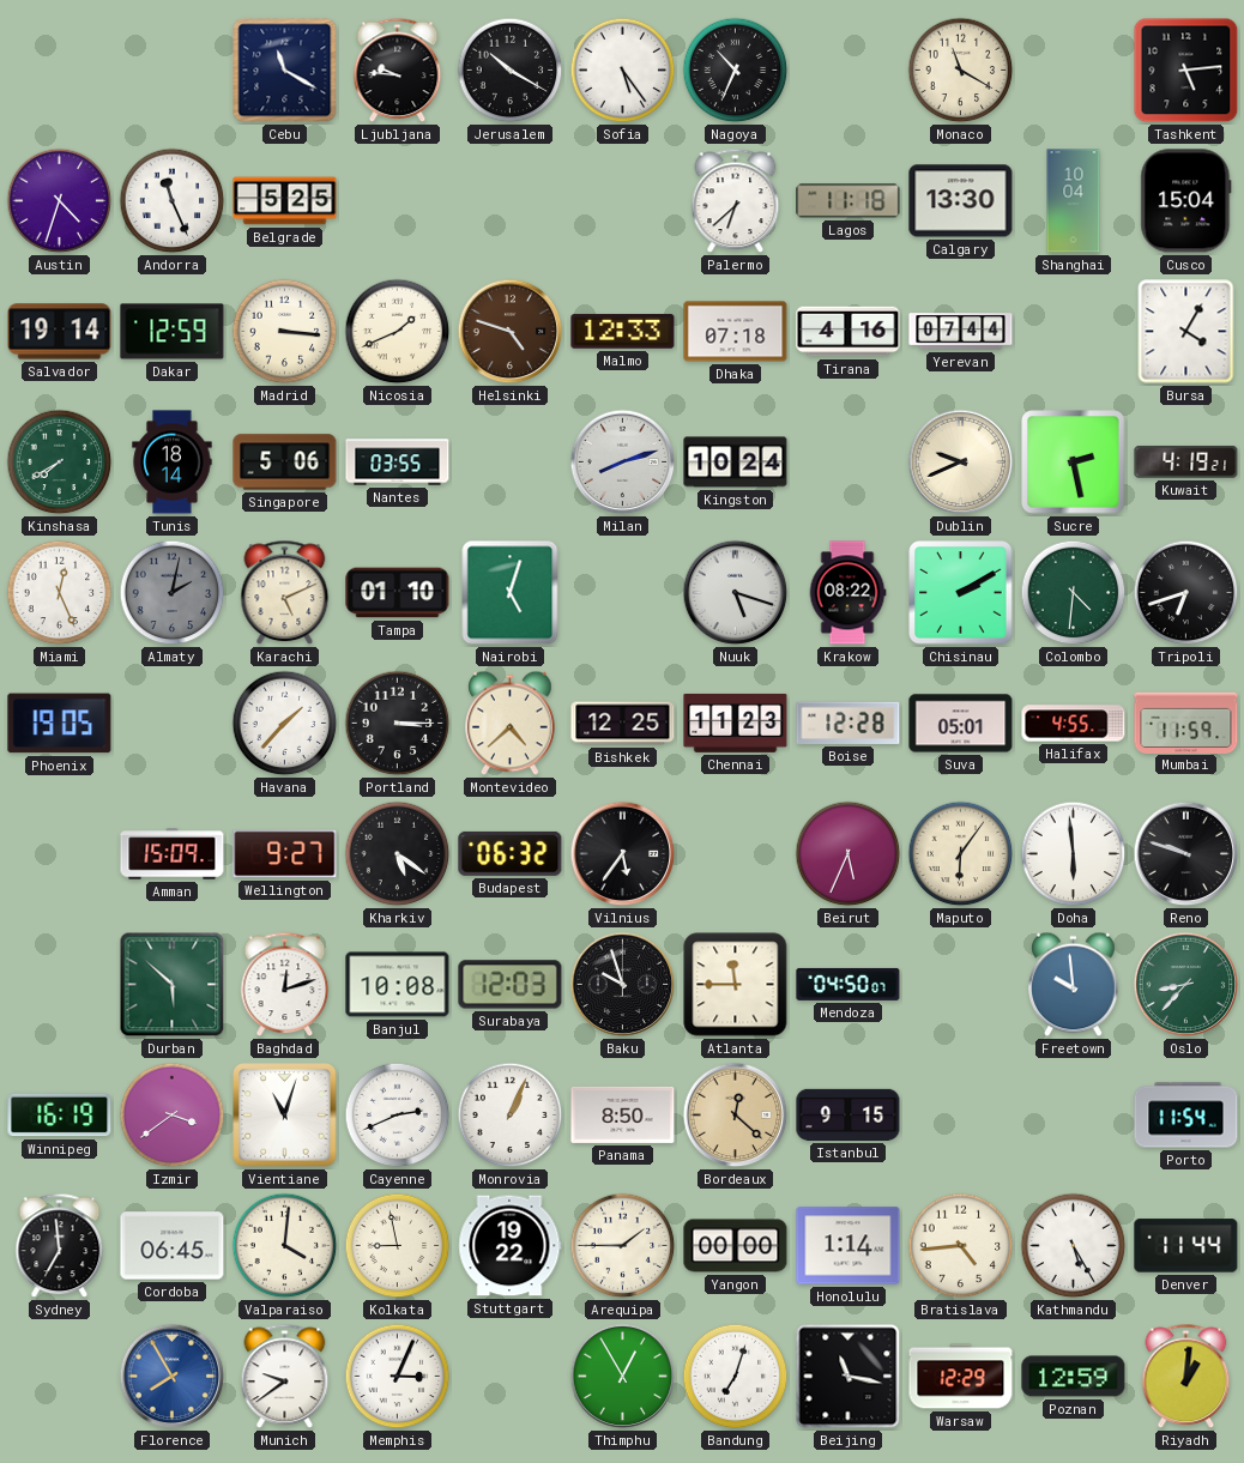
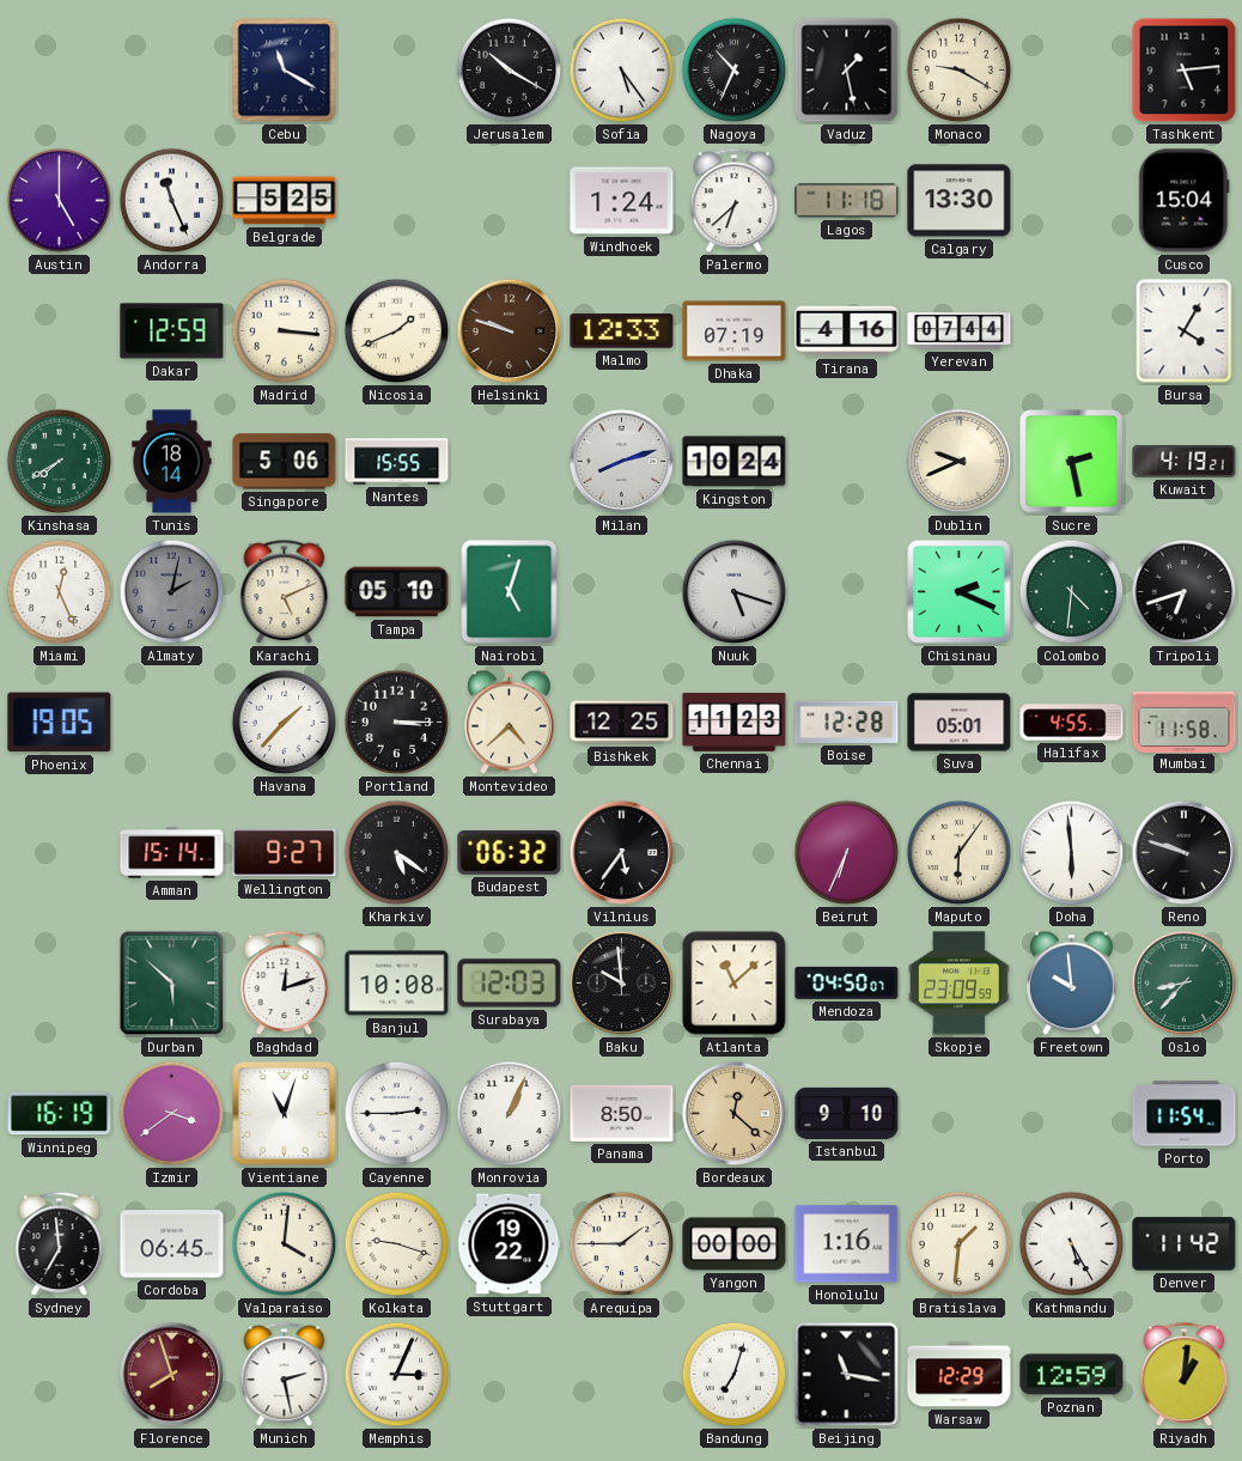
Ljubljana: 9:46 -> none (398, 71)
Vaduz: none -> 1:28 (847, 71)
Monaco: 11:20 -> 9:20 (960, 71)
Austin: 4:33 -> 5:00 (60, 201)
Windhoek: none -> 1:24 (622, 201)
Shanghai: 10:04 -> none (1074, 201)
Salvador: 19:14 -> none (60, 332)
Helsinki: 4:48 -> 9:48 (510, 331)
Dhaka: 07:18 -> 07:19 (735, 331)
Nantes: 03:55 -> 15:55 (397, 462)
Tampa: 01:10 -> 05:10 (397, 592)
Krakow: 08:22 -> none (847, 593)
Chisinau: 2:10 -> 2:19 (960, 592)
Mumbai: 11:59 -> 11:58 (1185, 722)
Amman: 15:09 -> 15:14 (172, 853)
Beirut: 5:34 -> 6:34 (847, 853)
Baku: 9:57 -> 9:59 (622, 984)
Atlanta: 11:45 -> 11:08 (735, 984)
Skopje: none -> 23:09 (958, 984)
Cayenne: 2:41 -> 2:45 (397, 1114)
Istanbul: 9:15 -> 9:10 (847, 1113)
Kolkata: 8:58 -> 9:18 (397, 1244)
Honolulu: 1:14 -> 1:16 (847, 1244)
Bratislava: 4:44 -> 1:31 (960, 1244)
Denver: 11:44 -> 11:42 (1185, 1244)
Florence: 7:55 -> 7:57 (172, 1375)
Florence dial: blue -> burgundy (172, 1375)
Munich: 9:39 -> 2:28 (285, 1375)
Thimphu: 12:55 -> none (623, 1377)
